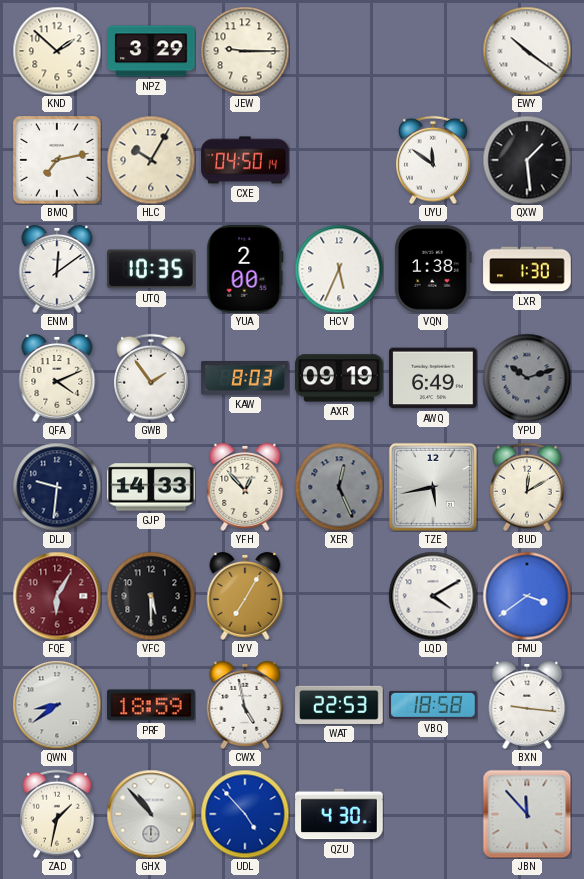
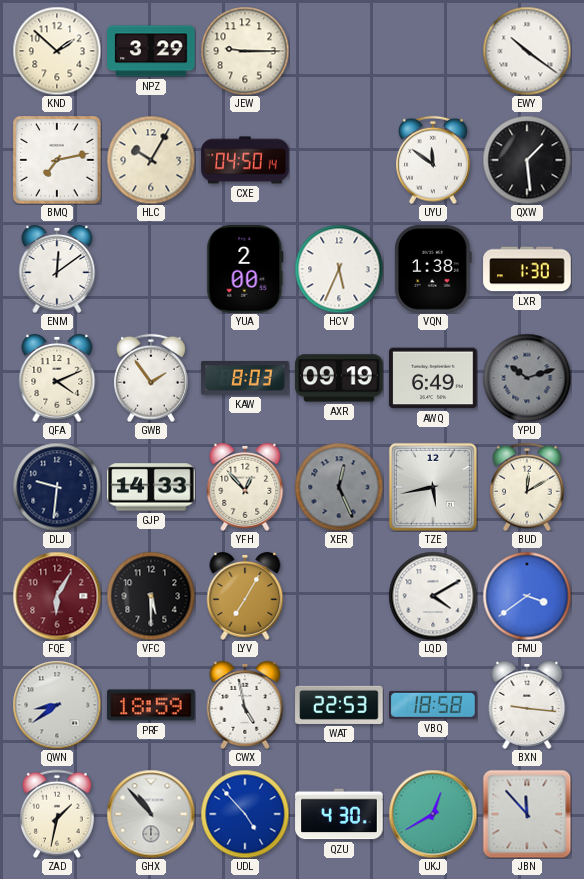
UTQ: 10:35 -> none (152, 269)
UKJ: none -> 12:40 (433, 814)
